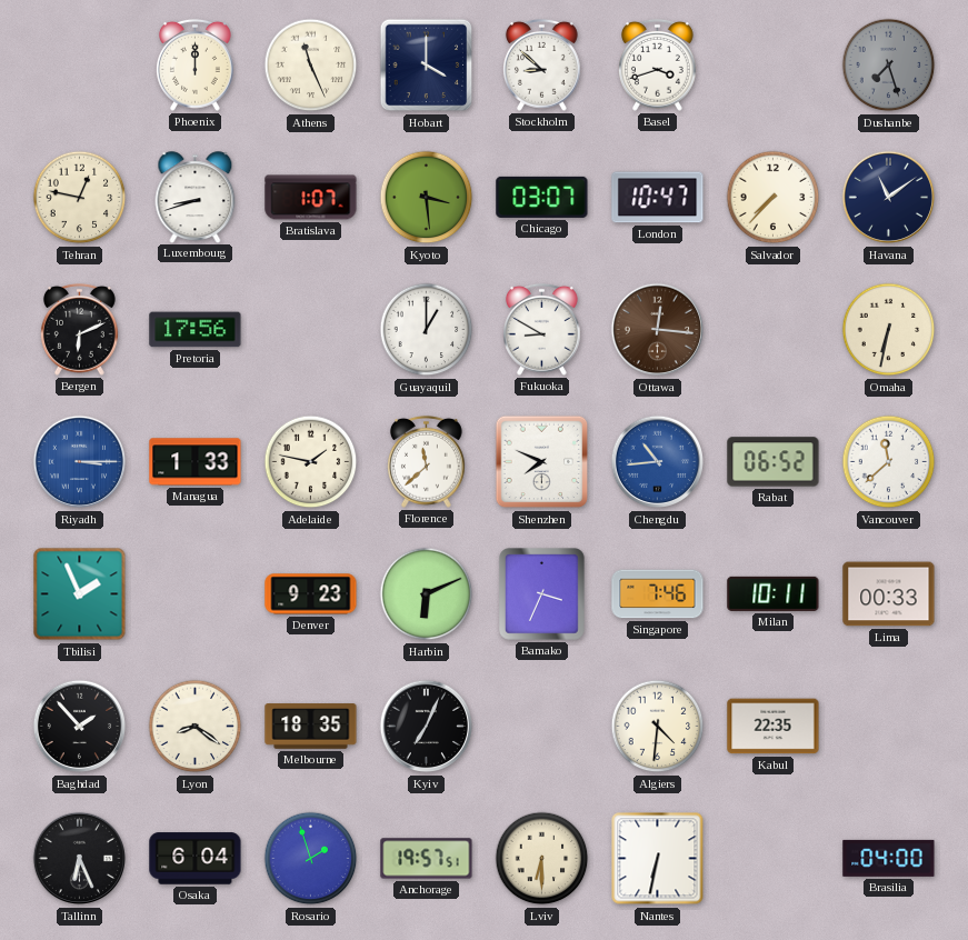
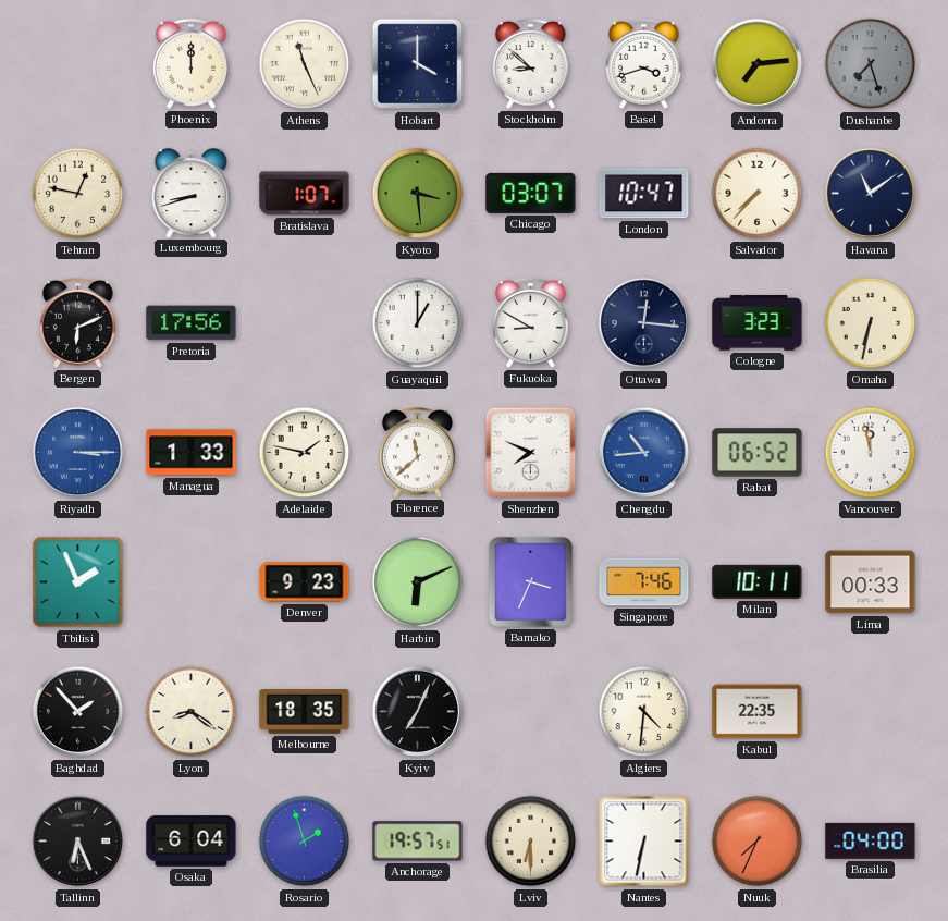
Andorra: none -> 7:14 (758, 64)
Ottawa dial: brown -> navy (644, 323)
Cologne: none -> 3:23 (758, 323)
Vancouver: 11:38 -> 11:58 (871, 453)
Nuuk: none -> 7:34 (758, 842)
